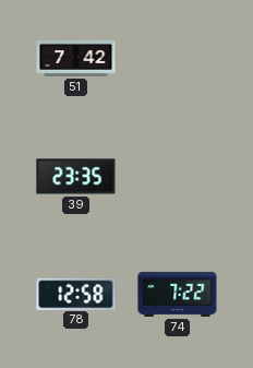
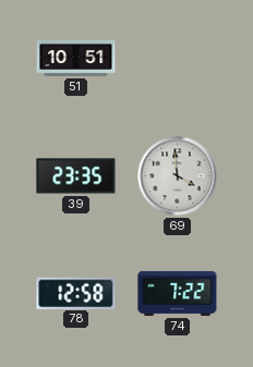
51: 7:42 -> 10:51 (76, 59)
69: none -> 3:59 (178, 176)
